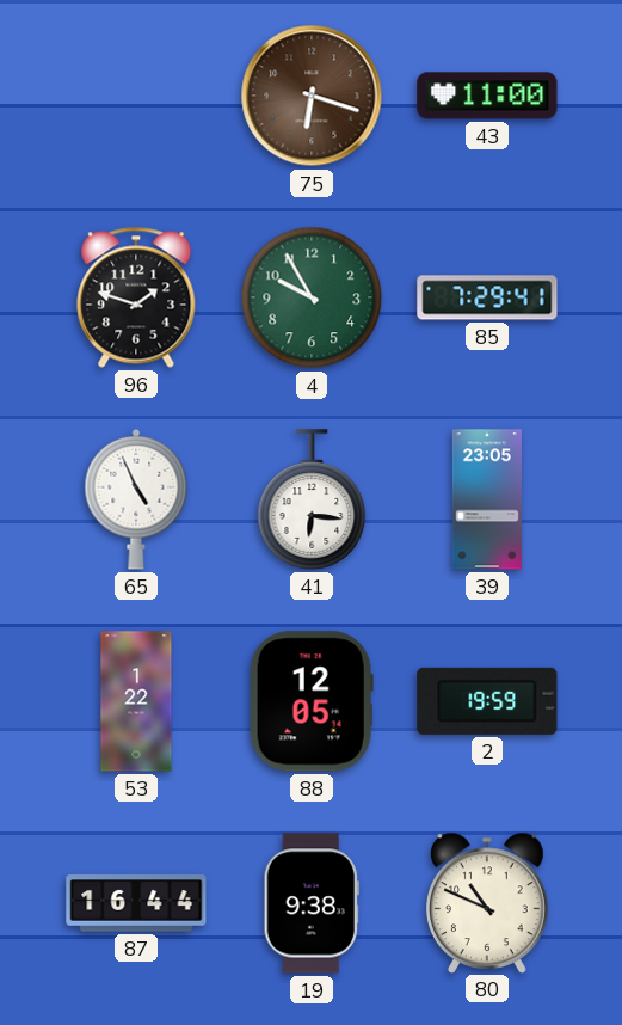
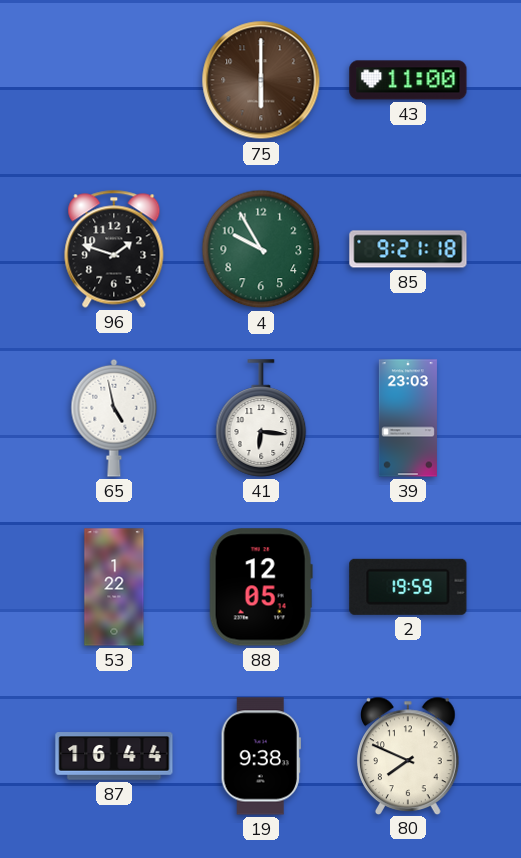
75: 6:18 -> 6:00 (261, 80)
85: 7:29 -> 9:21 (408, 249)
65: 4:56 -> 4:58 (114, 418)
39: 23:05 -> 23:03 (408, 418)
80: 10:49 -> 7:49 (409, 755)
